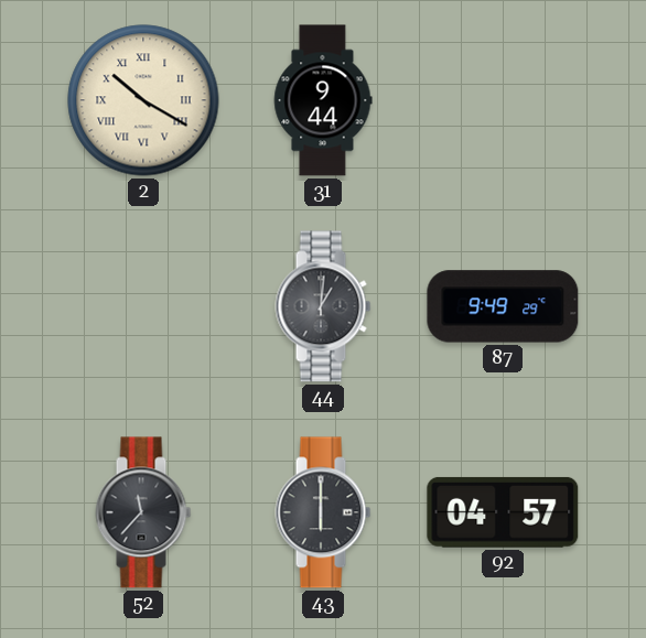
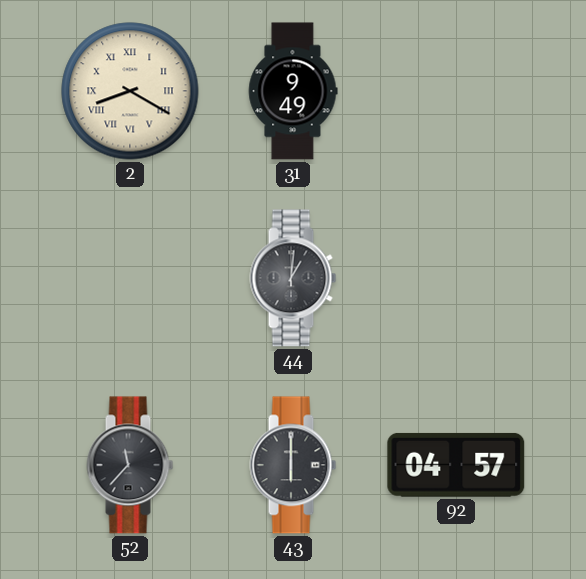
2: 10:20 -> 8:20 (130, 91)
31: 9:44 -> 9:49 (293, 91)
87: 9:49 -> none (503, 306)
